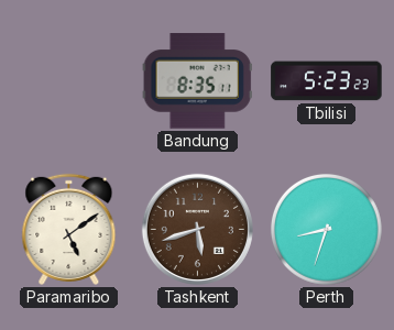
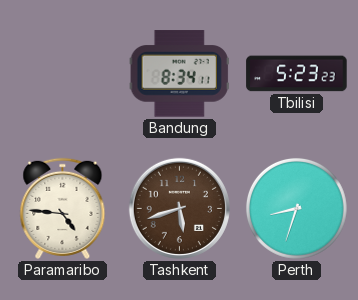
Bandung: 8:35 -> 8:34 (179, 74)
Paramaribo: 5:09 -> 4:46 (63, 208)
